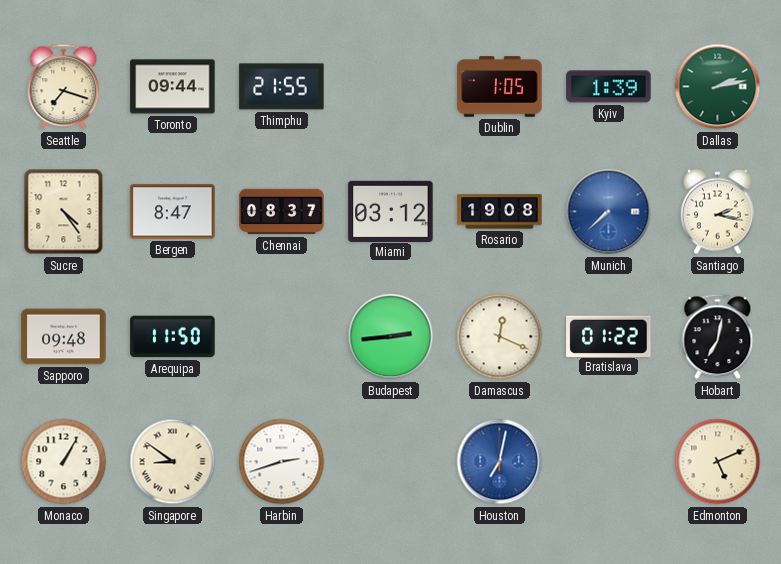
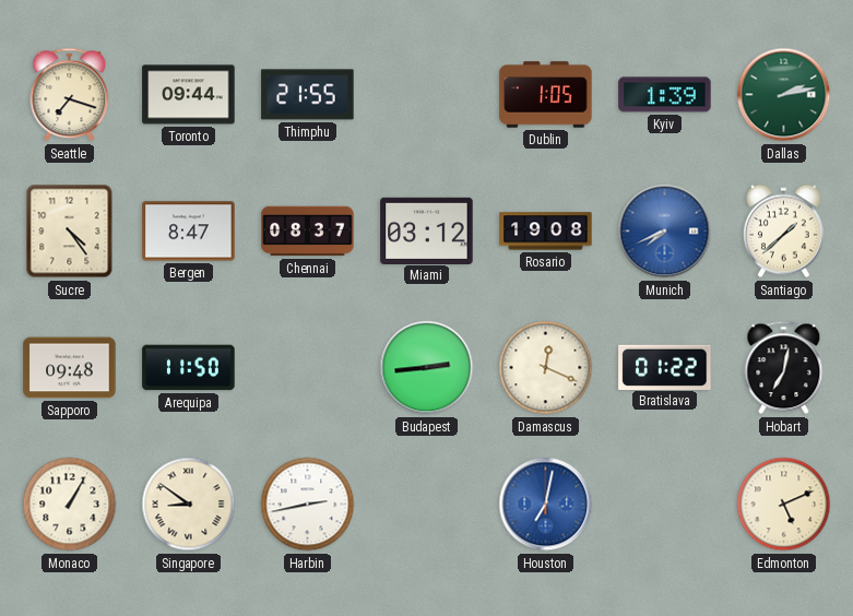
Munich: 7:38 -> 7:41 (665, 232)
Santiago: 2:17 -> 1:38 (783, 232)
Harbin: 2:42 -> 2:43 (308, 505)
